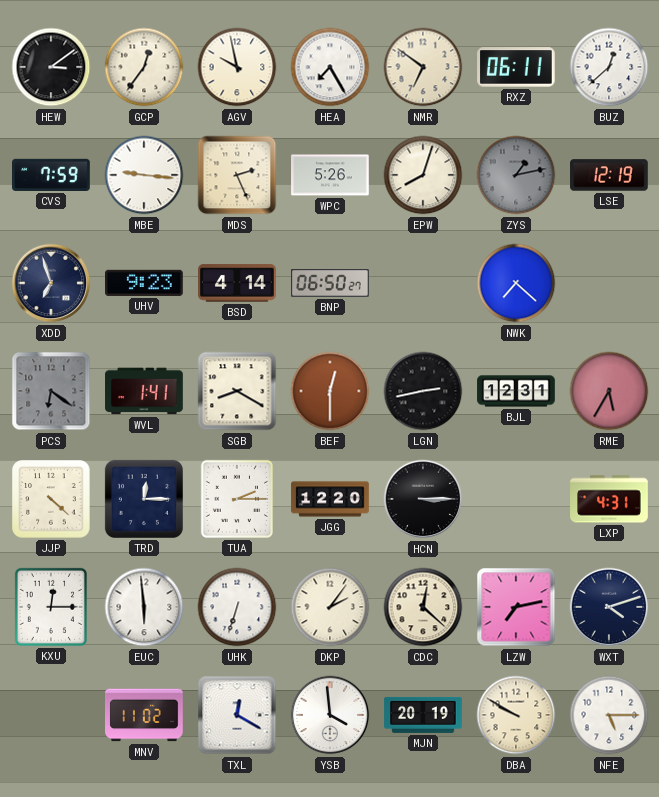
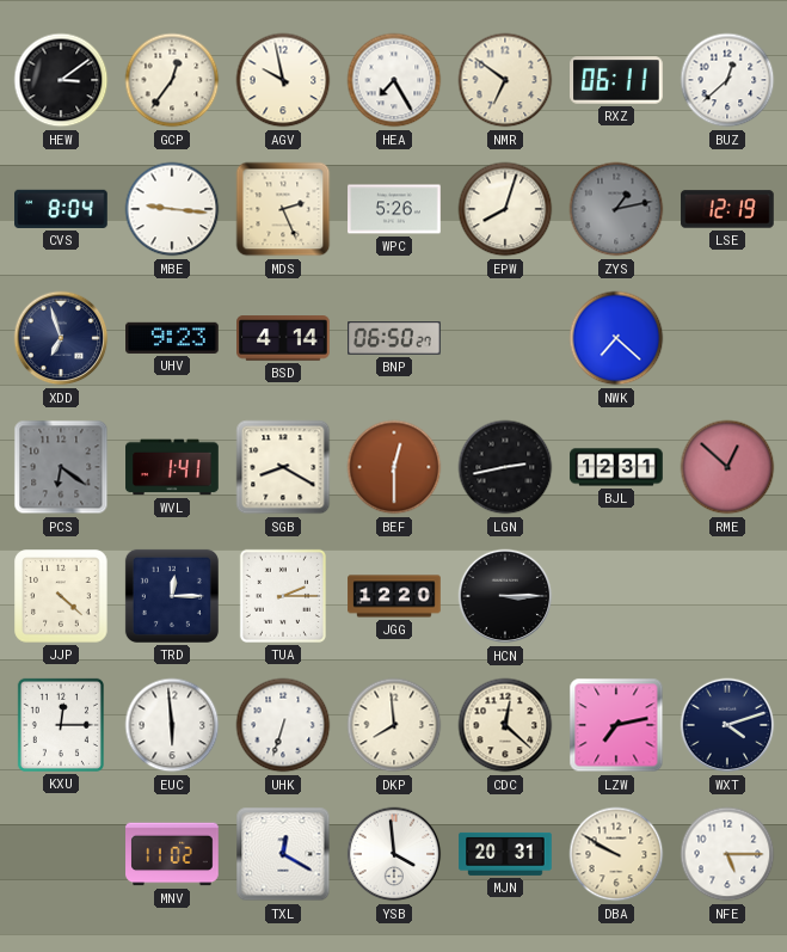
CVS: 7:59 -> 8:04 (61, 209)
RME: 5:35 -> 12:52 (727, 467)
LXP: 4:31 -> none (609, 499)
DKP: 2:06 -> 7:59 (394, 725)
MJN: 20:19 -> 20:31 (505, 854)
